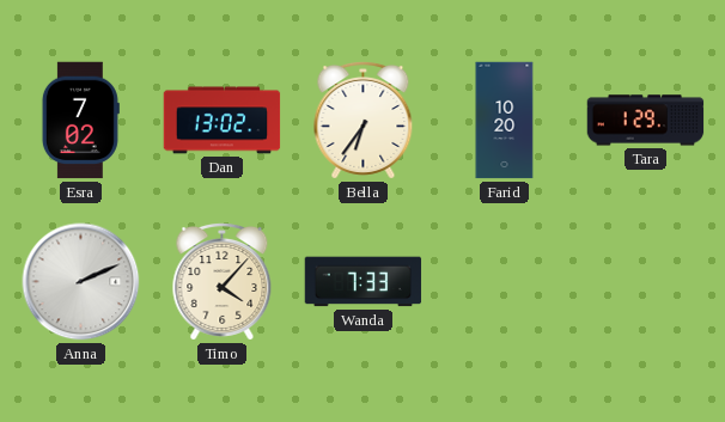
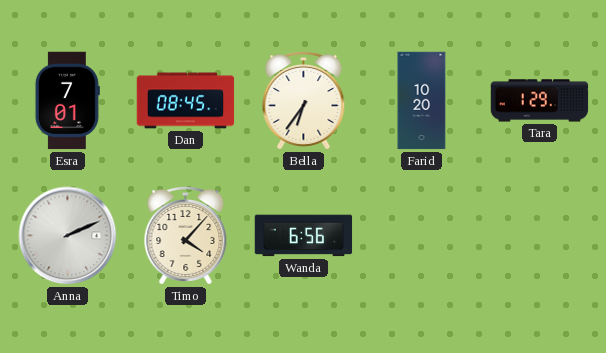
Esra: 7:02 -> 7:01 (67, 101)
Dan: 13:02 -> 08:45 (186, 101)
Wanda: 7:33 -> 6:56 (304, 236)
